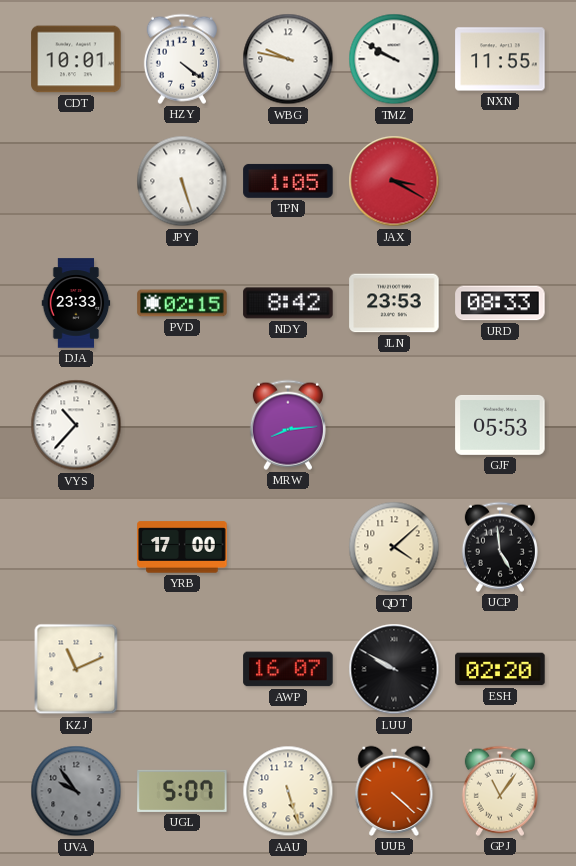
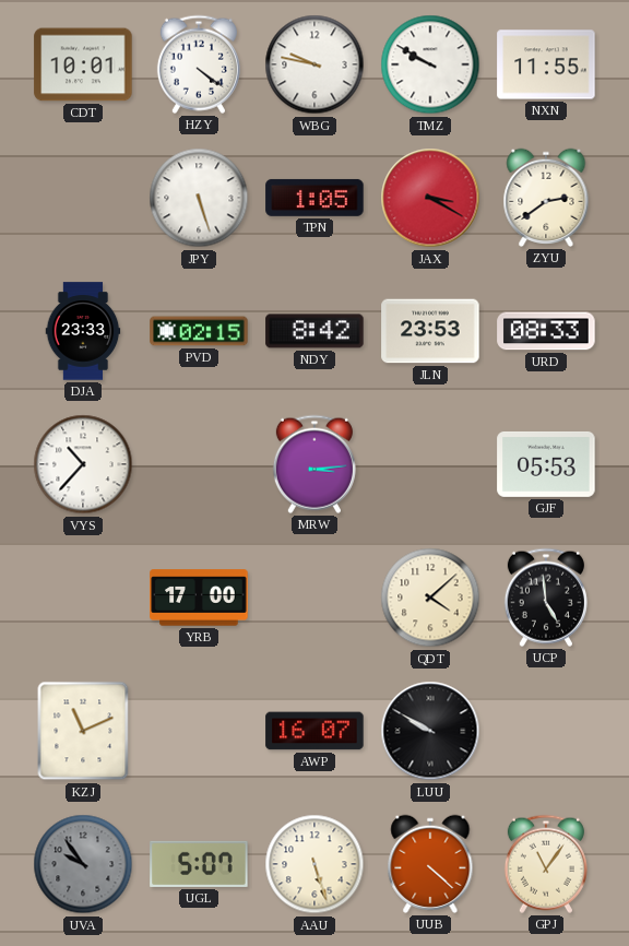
ZYU: none -> 2:39 (546, 198)
MRW: 8:14 -> 3:14 (314, 464)
ESH: 02:20 -> none (500, 669)
